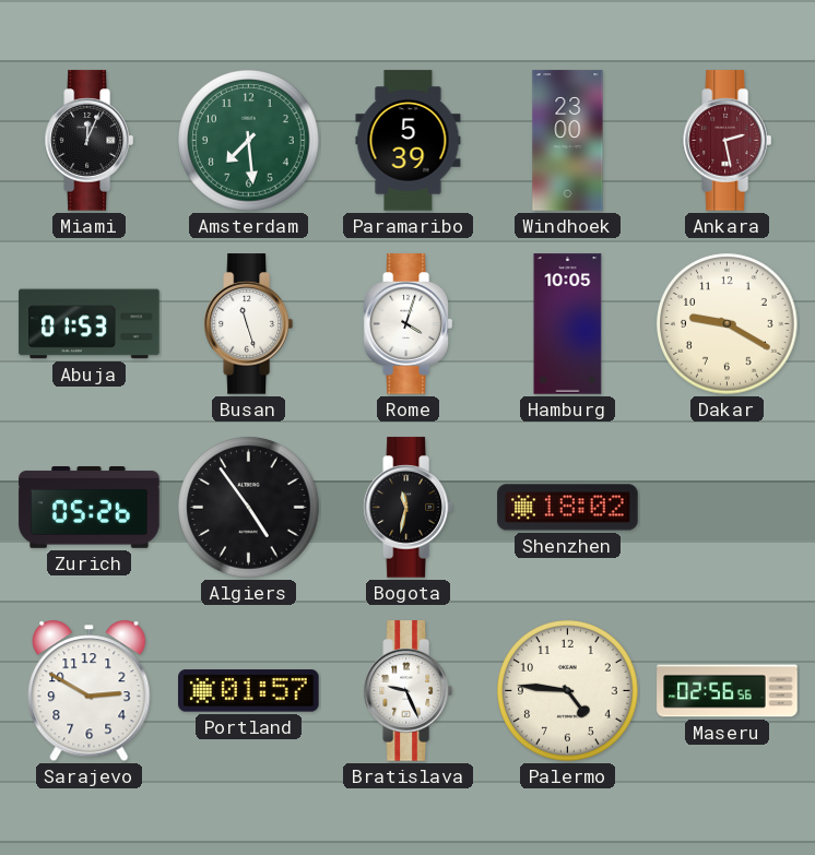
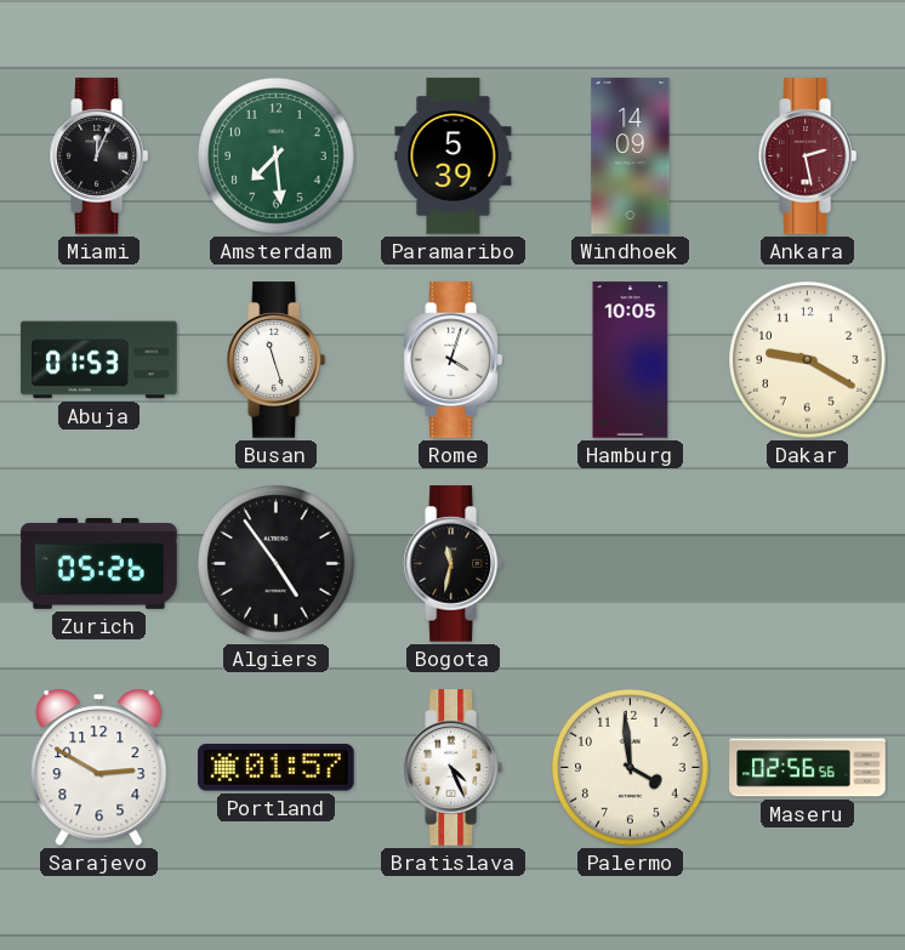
Windhoek: 23:00 -> 14:09 (631, 157)
Shenzhen: 18:02 -> none (568, 508)
Bratislava: 9:26 -> 4:26 (452, 768)
Palermo: 4:46 -> 3:59 (631, 768)
